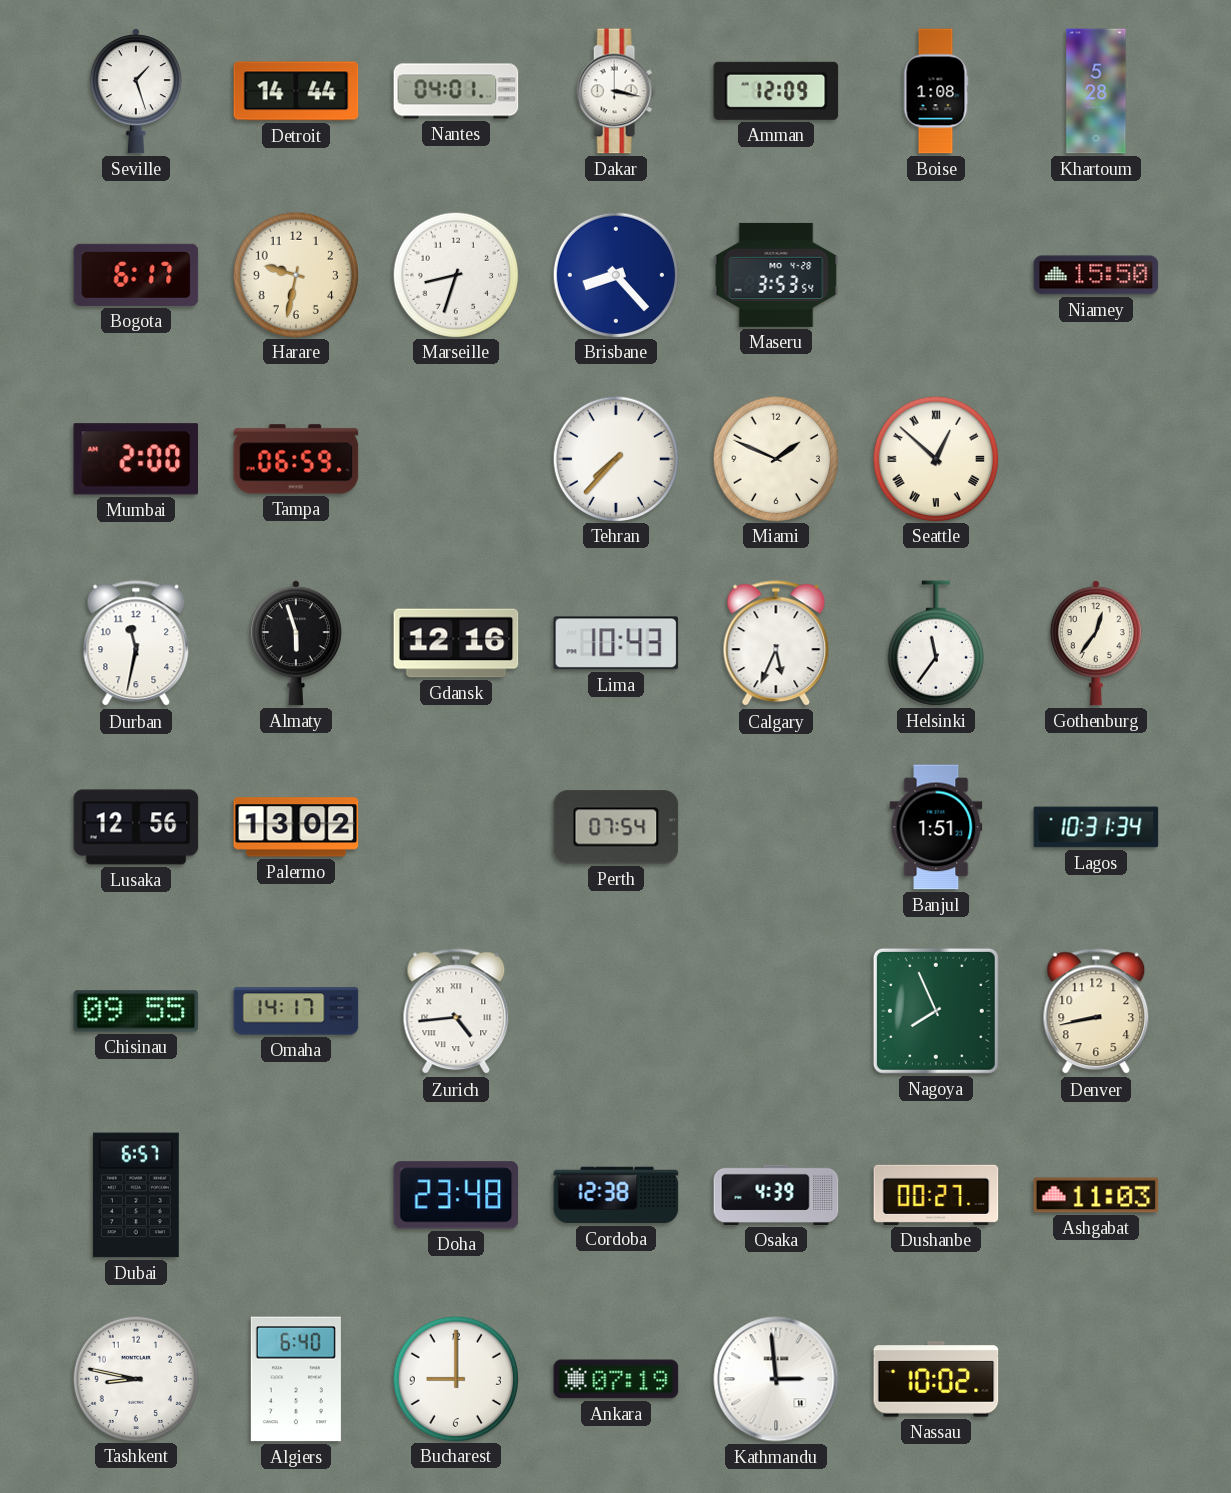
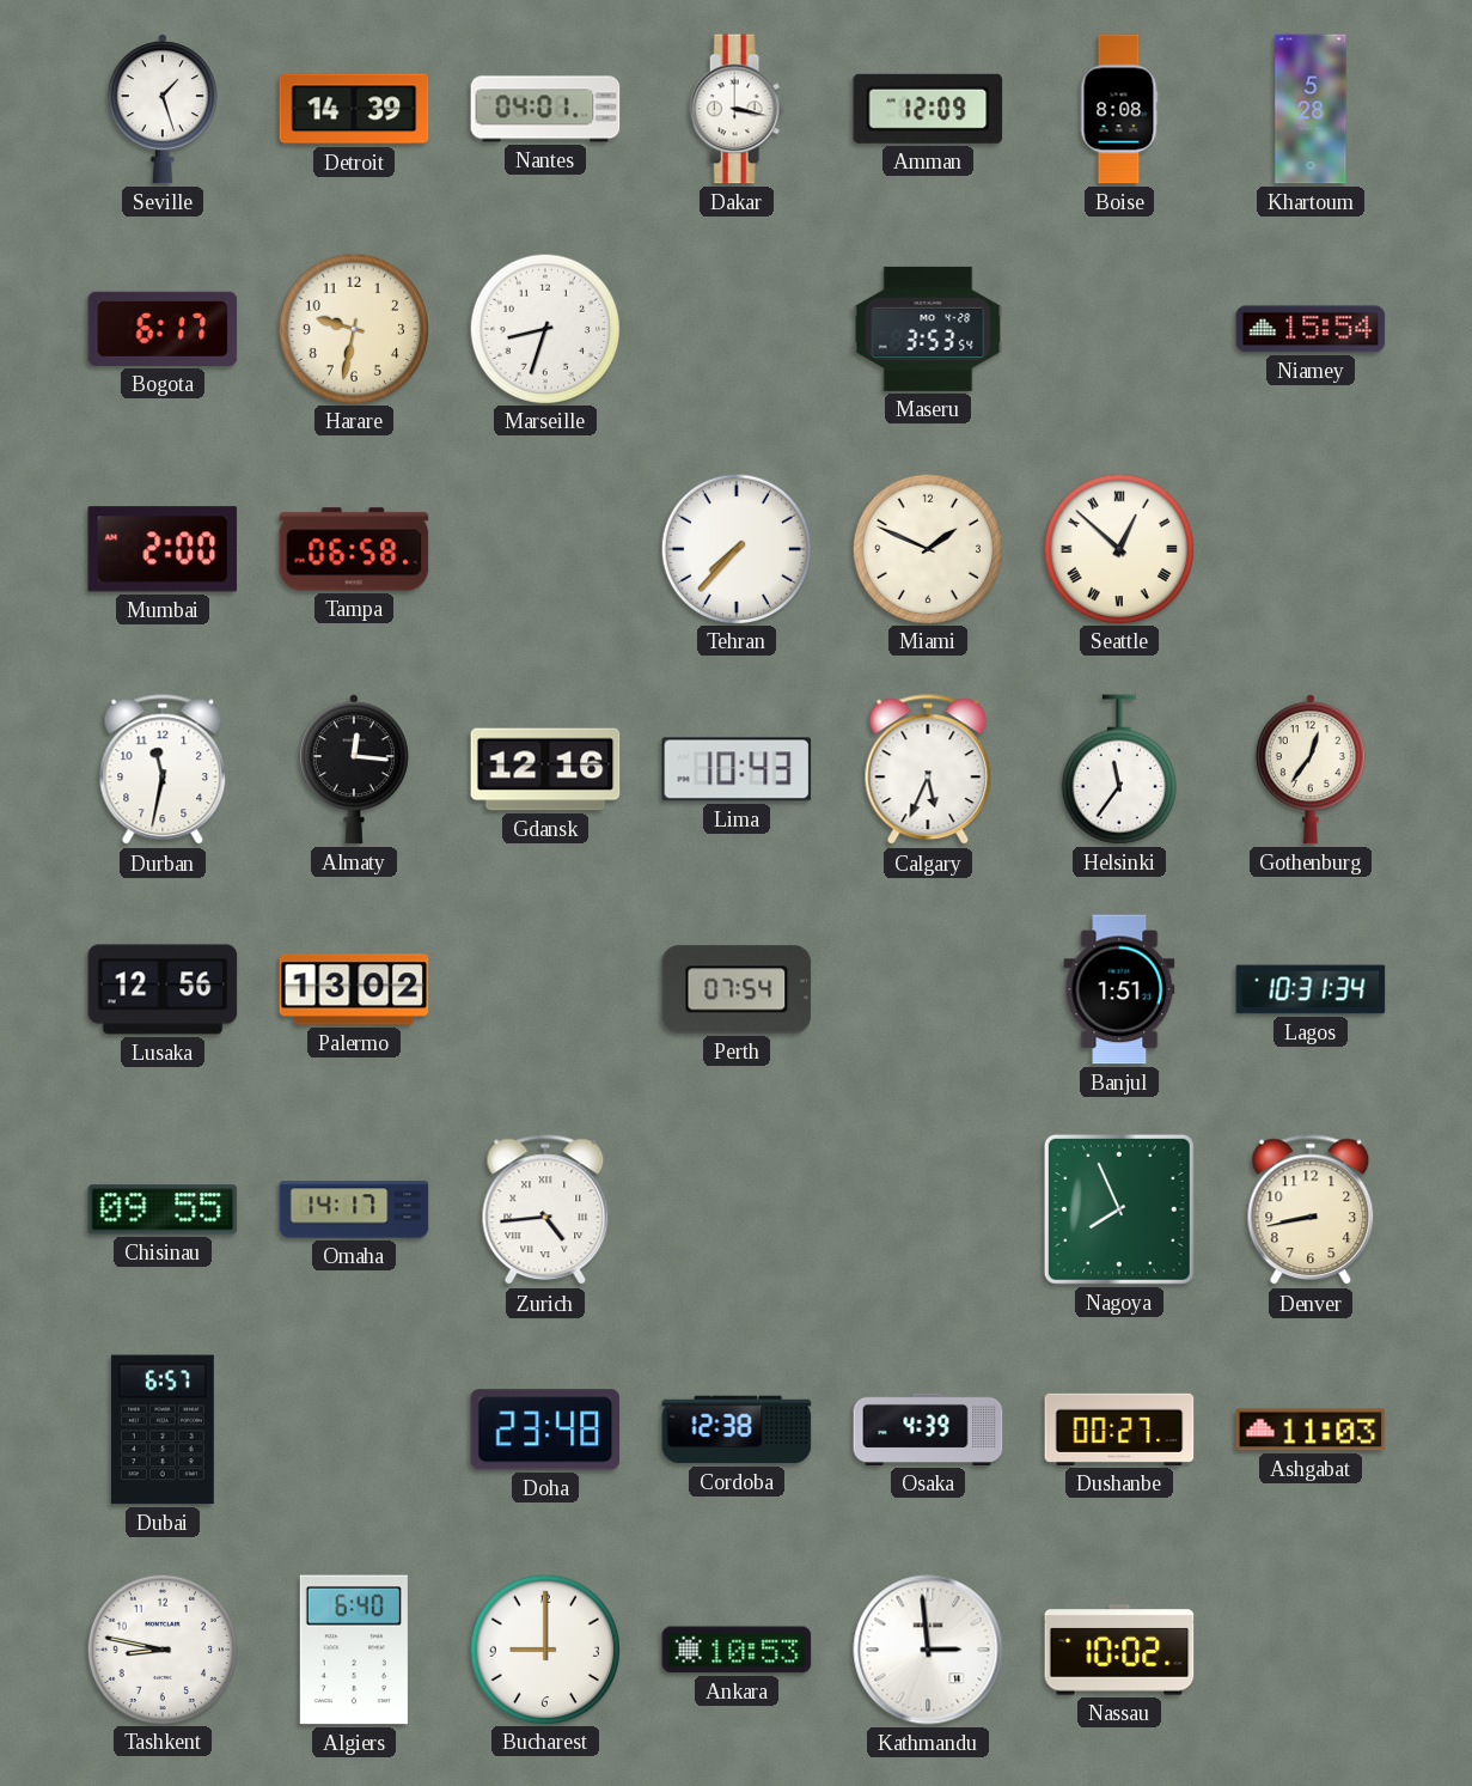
Detroit: 14:44 -> 14:39 (354, 109)
Boise: 1:08 -> 8:08 (1119, 109)
Brisbane: 8:23 -> none (615, 274)
Niamey: 15:50 -> 15:54 (1311, 329)
Tampa: 06:59 -> 06:58 (354, 549)
Almaty: 5:57 -> 12:16 (354, 769)
Ankara: 07:19 -> 10:53 (737, 1650)
